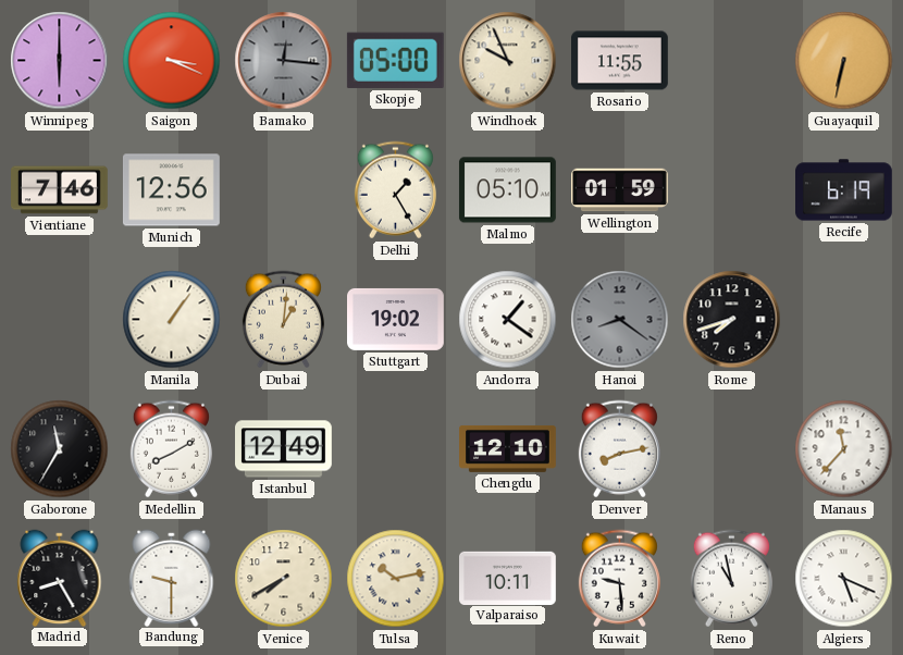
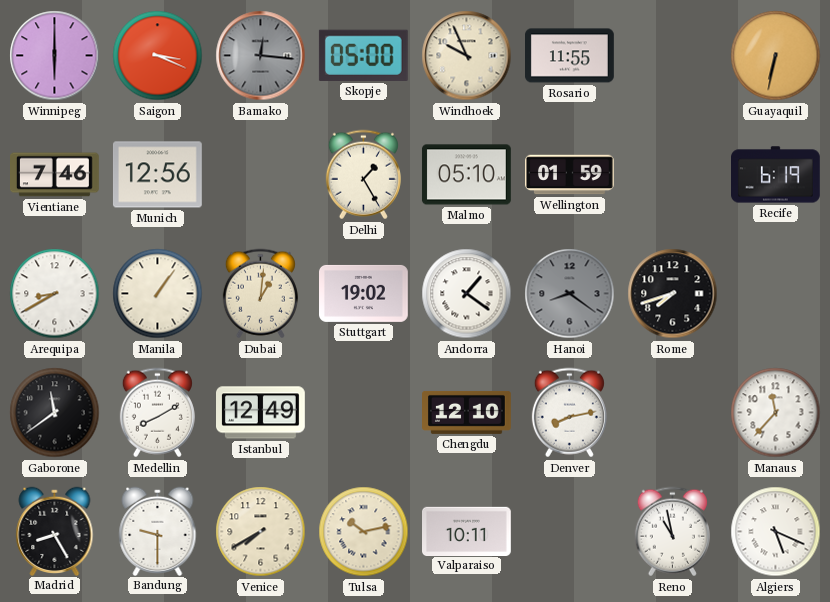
Arequipa: none -> 8:40 (55, 294)
Gaborone: 11:35 -> 11:39 (55, 413)
Kuwait: 9:29 -> none (619, 579)
